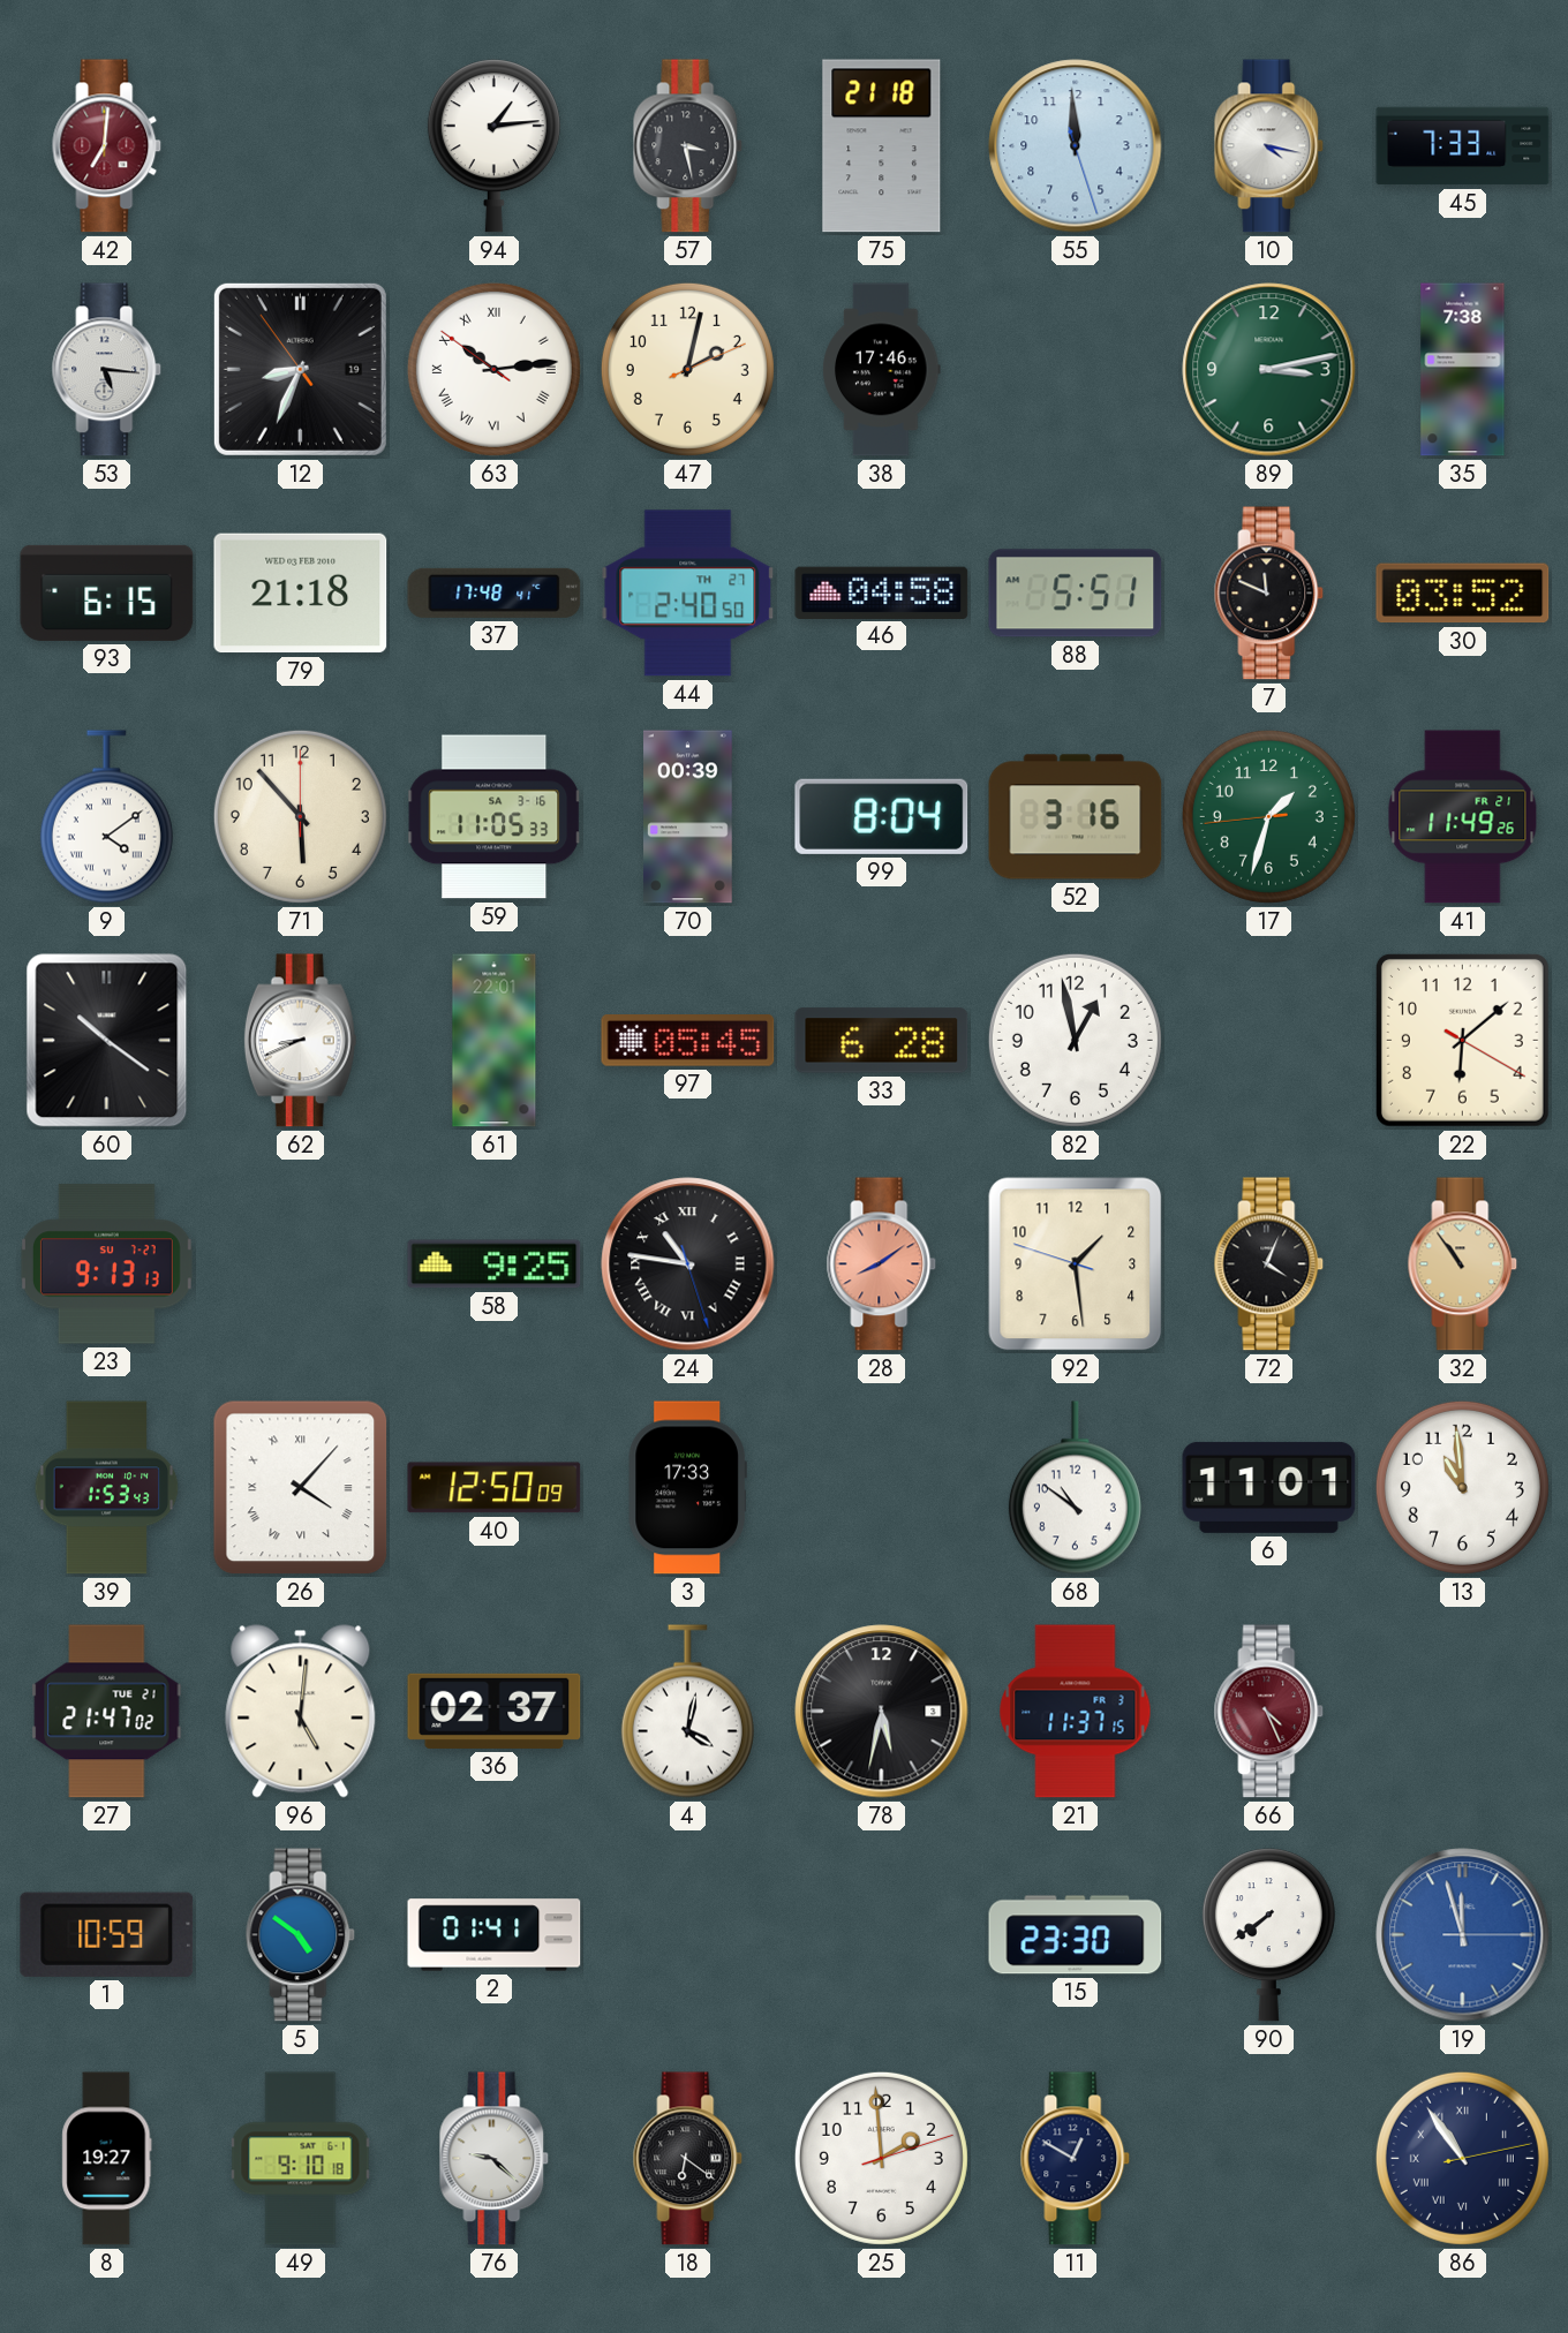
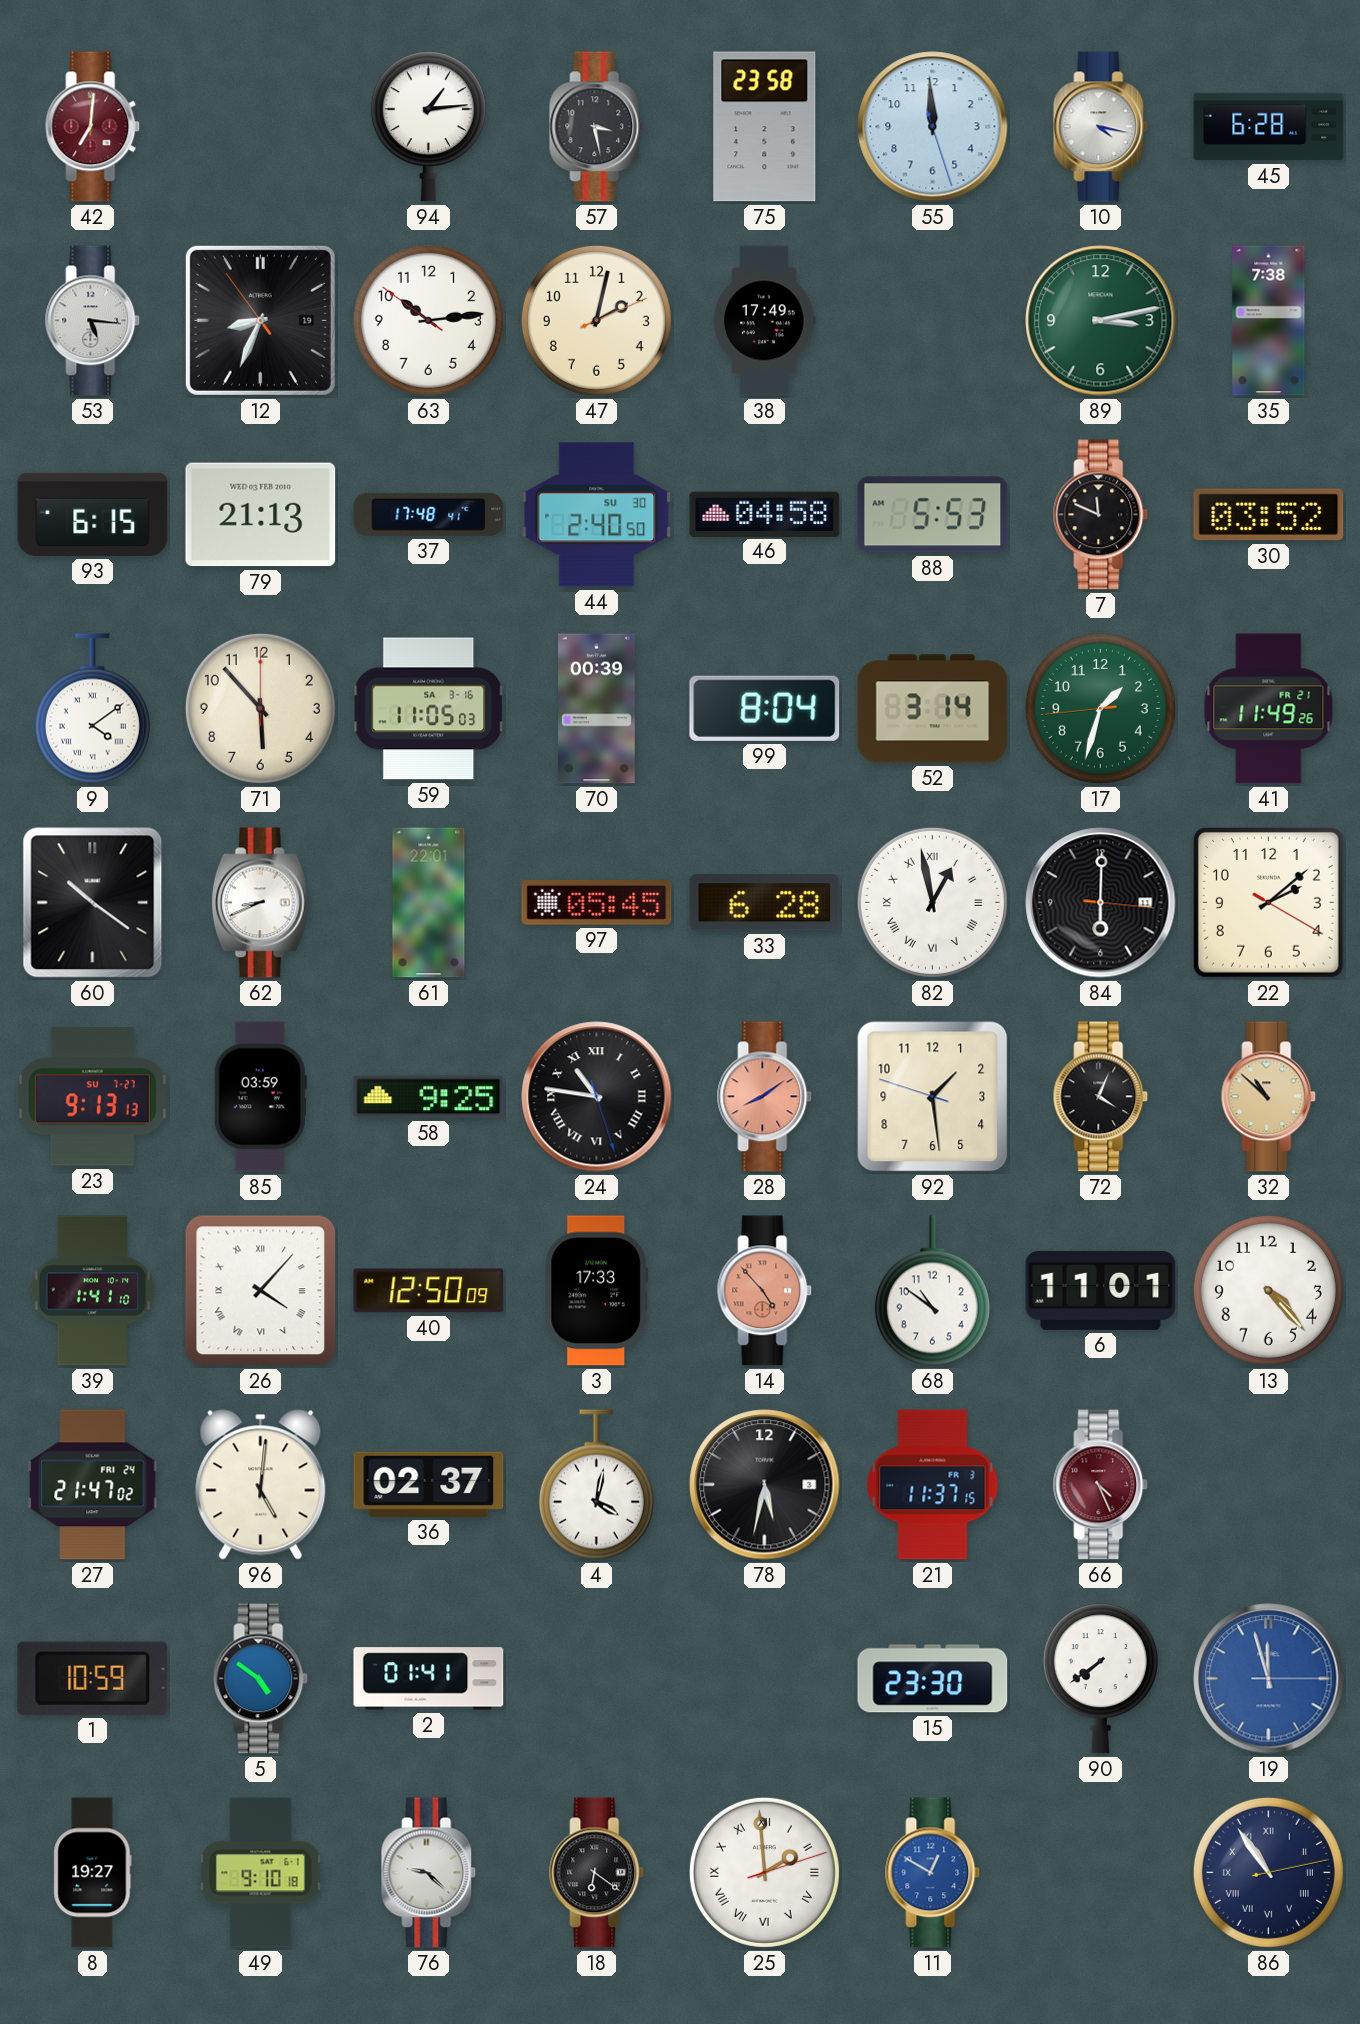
75: 21:18 -> 23:58 (765, 127)
45: 7:33 -> 6:28 (1269, 127)
63 numerals: Roman -> Arabic (428, 320)
38: 17:46 -> 17:49 (765, 321)
79: 21:18 -> 21:13 (261, 515)
44 date: TH 27 -> SU 30 (597, 515)
88: 5:51 -> 5:53 (933, 515)
59: 11:05:33 -> 11:05:03 (429, 709)
52: 3:16 -> 3:14 (933, 709)
82 numerals: Arabic -> Roman (932, 902)
84: none -> 6:00 (1101, 903)
22: 6:08 -> 2:08 (1268, 902)
85: none -> 03:59 (260, 1097)
32: 10:54 -> 10:52 (1269, 1097)
39: 1:53 -> 1:41 (93, 1291)
14: none -> 4:53 (765, 1291)
13: 10:59 -> 4:23 (1268, 1290)
27 date: TUE 21 -> FRI 24 (93, 1485)
25 numerals: Arabic -> Roman (764, 1872)
11 dial: navy -> blue (933, 1873)
